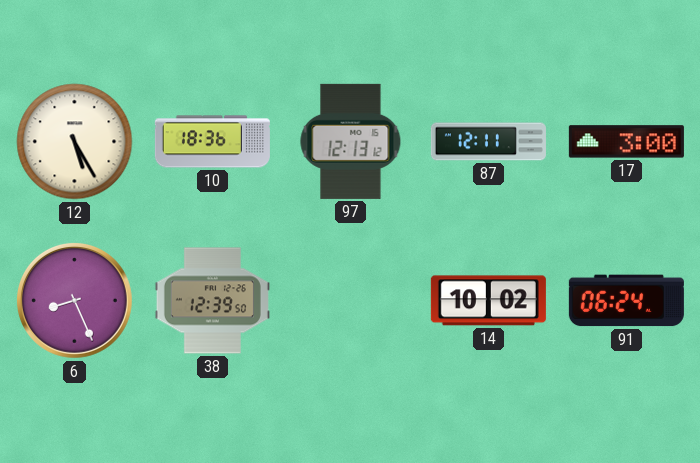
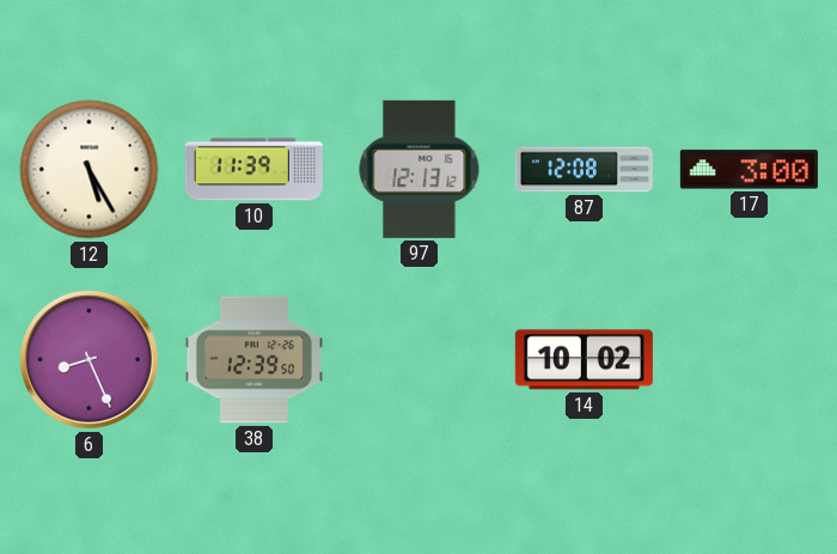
10: 18:36 -> 11:39 (253, 170)
87: 12:11 -> 12:08 (584, 170)
91: 06:24 -> none (626, 301)
